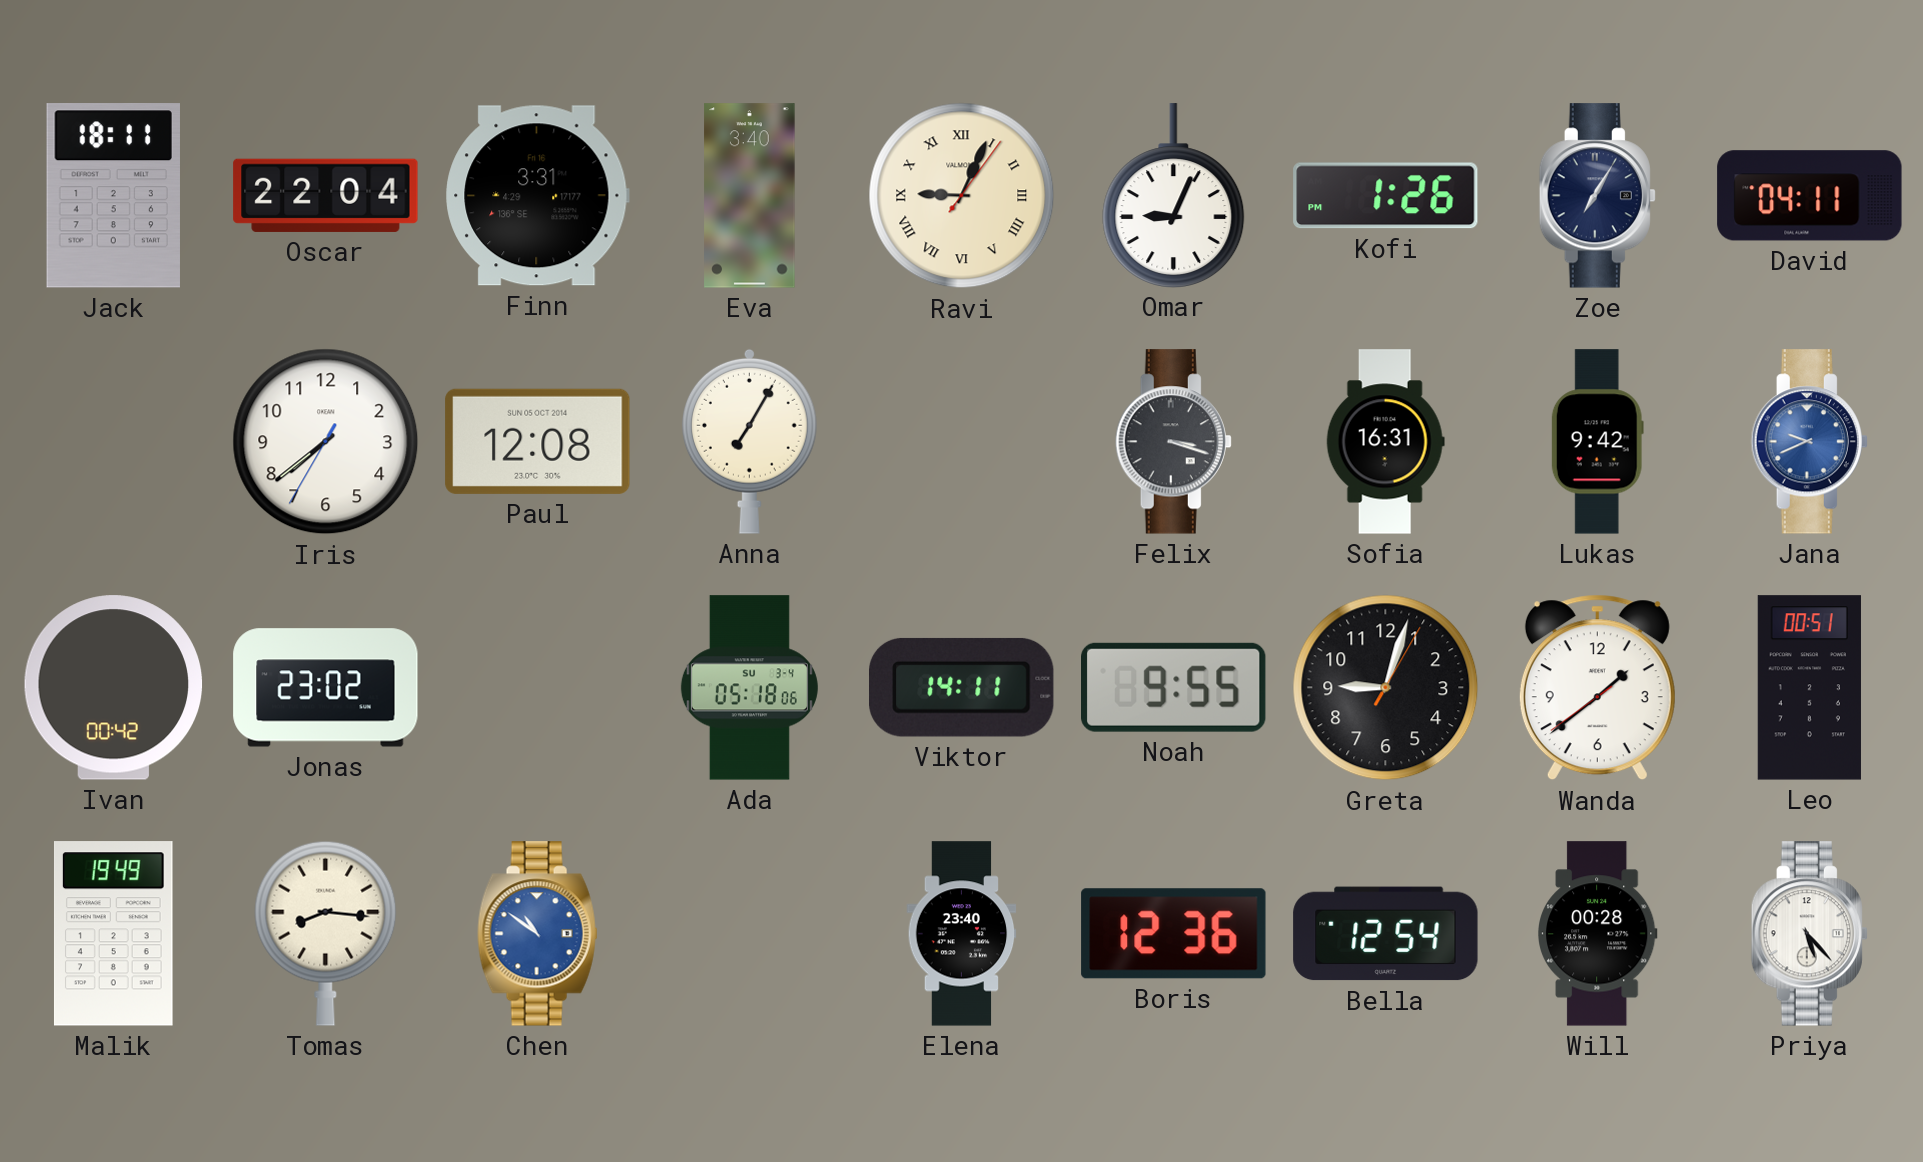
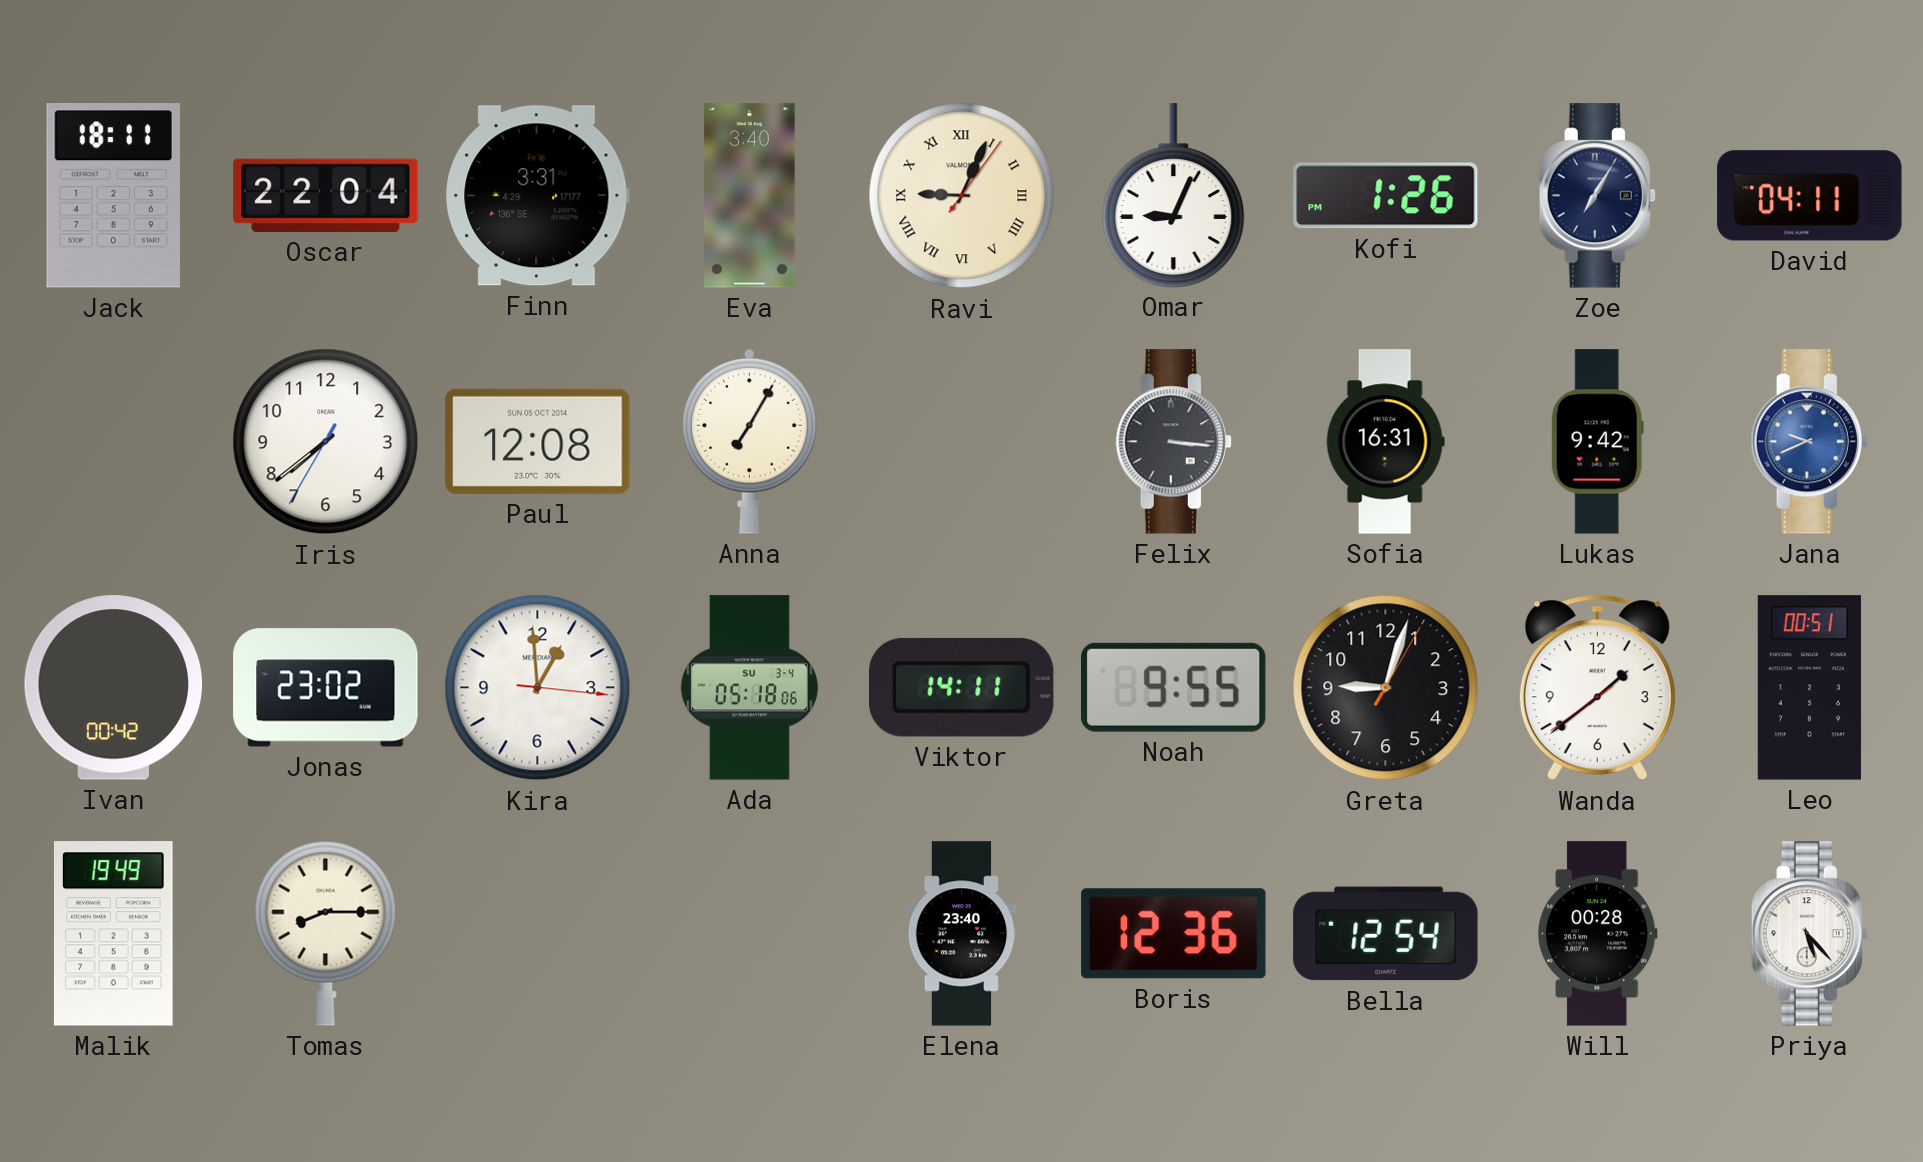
Felix: 3:18 -> 3:16 (1173, 442)
Kira: none -> 12:59 (538, 688)
Tomas: 8:16 -> 8:15 (326, 933)
Chen: 10:51 -> none (538, 934)
